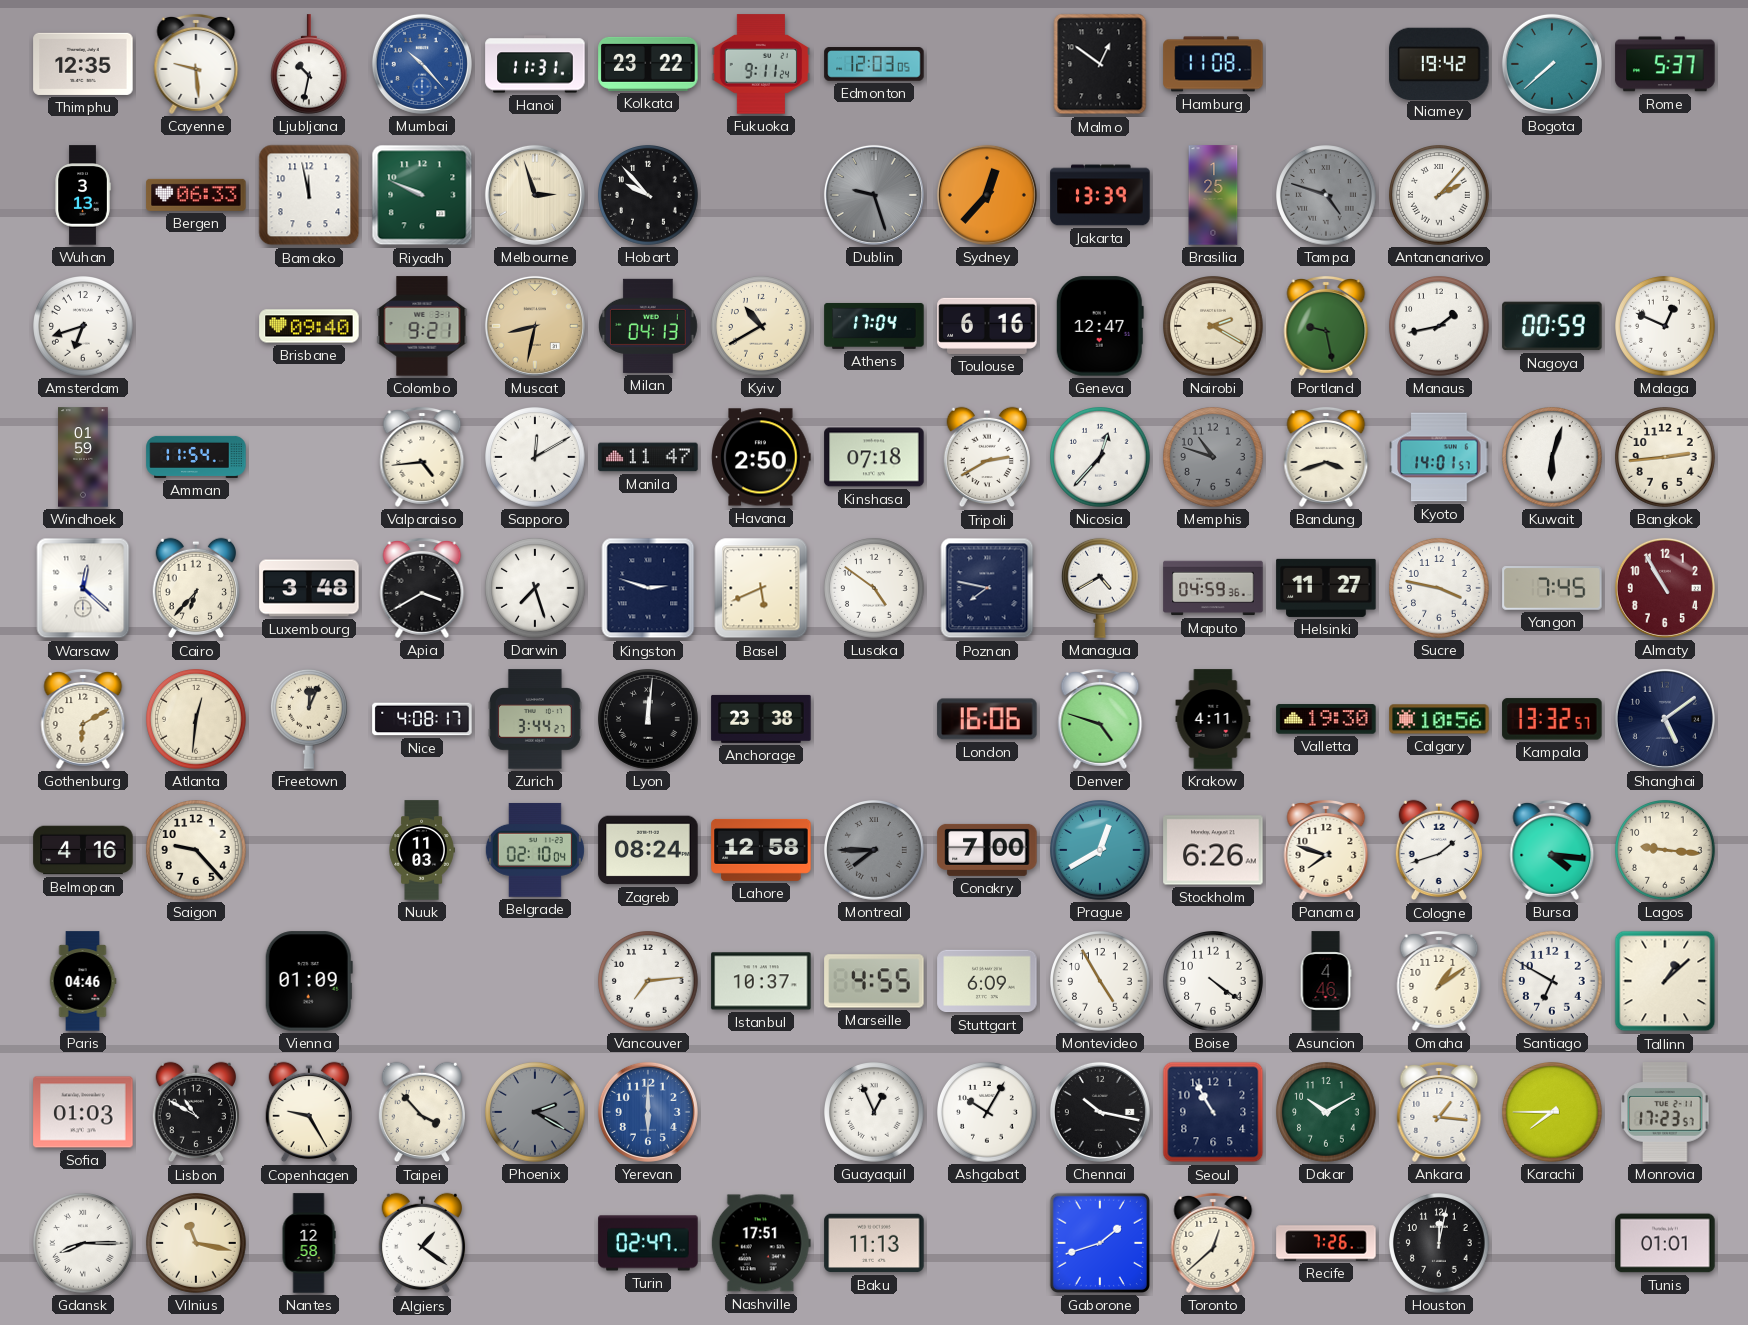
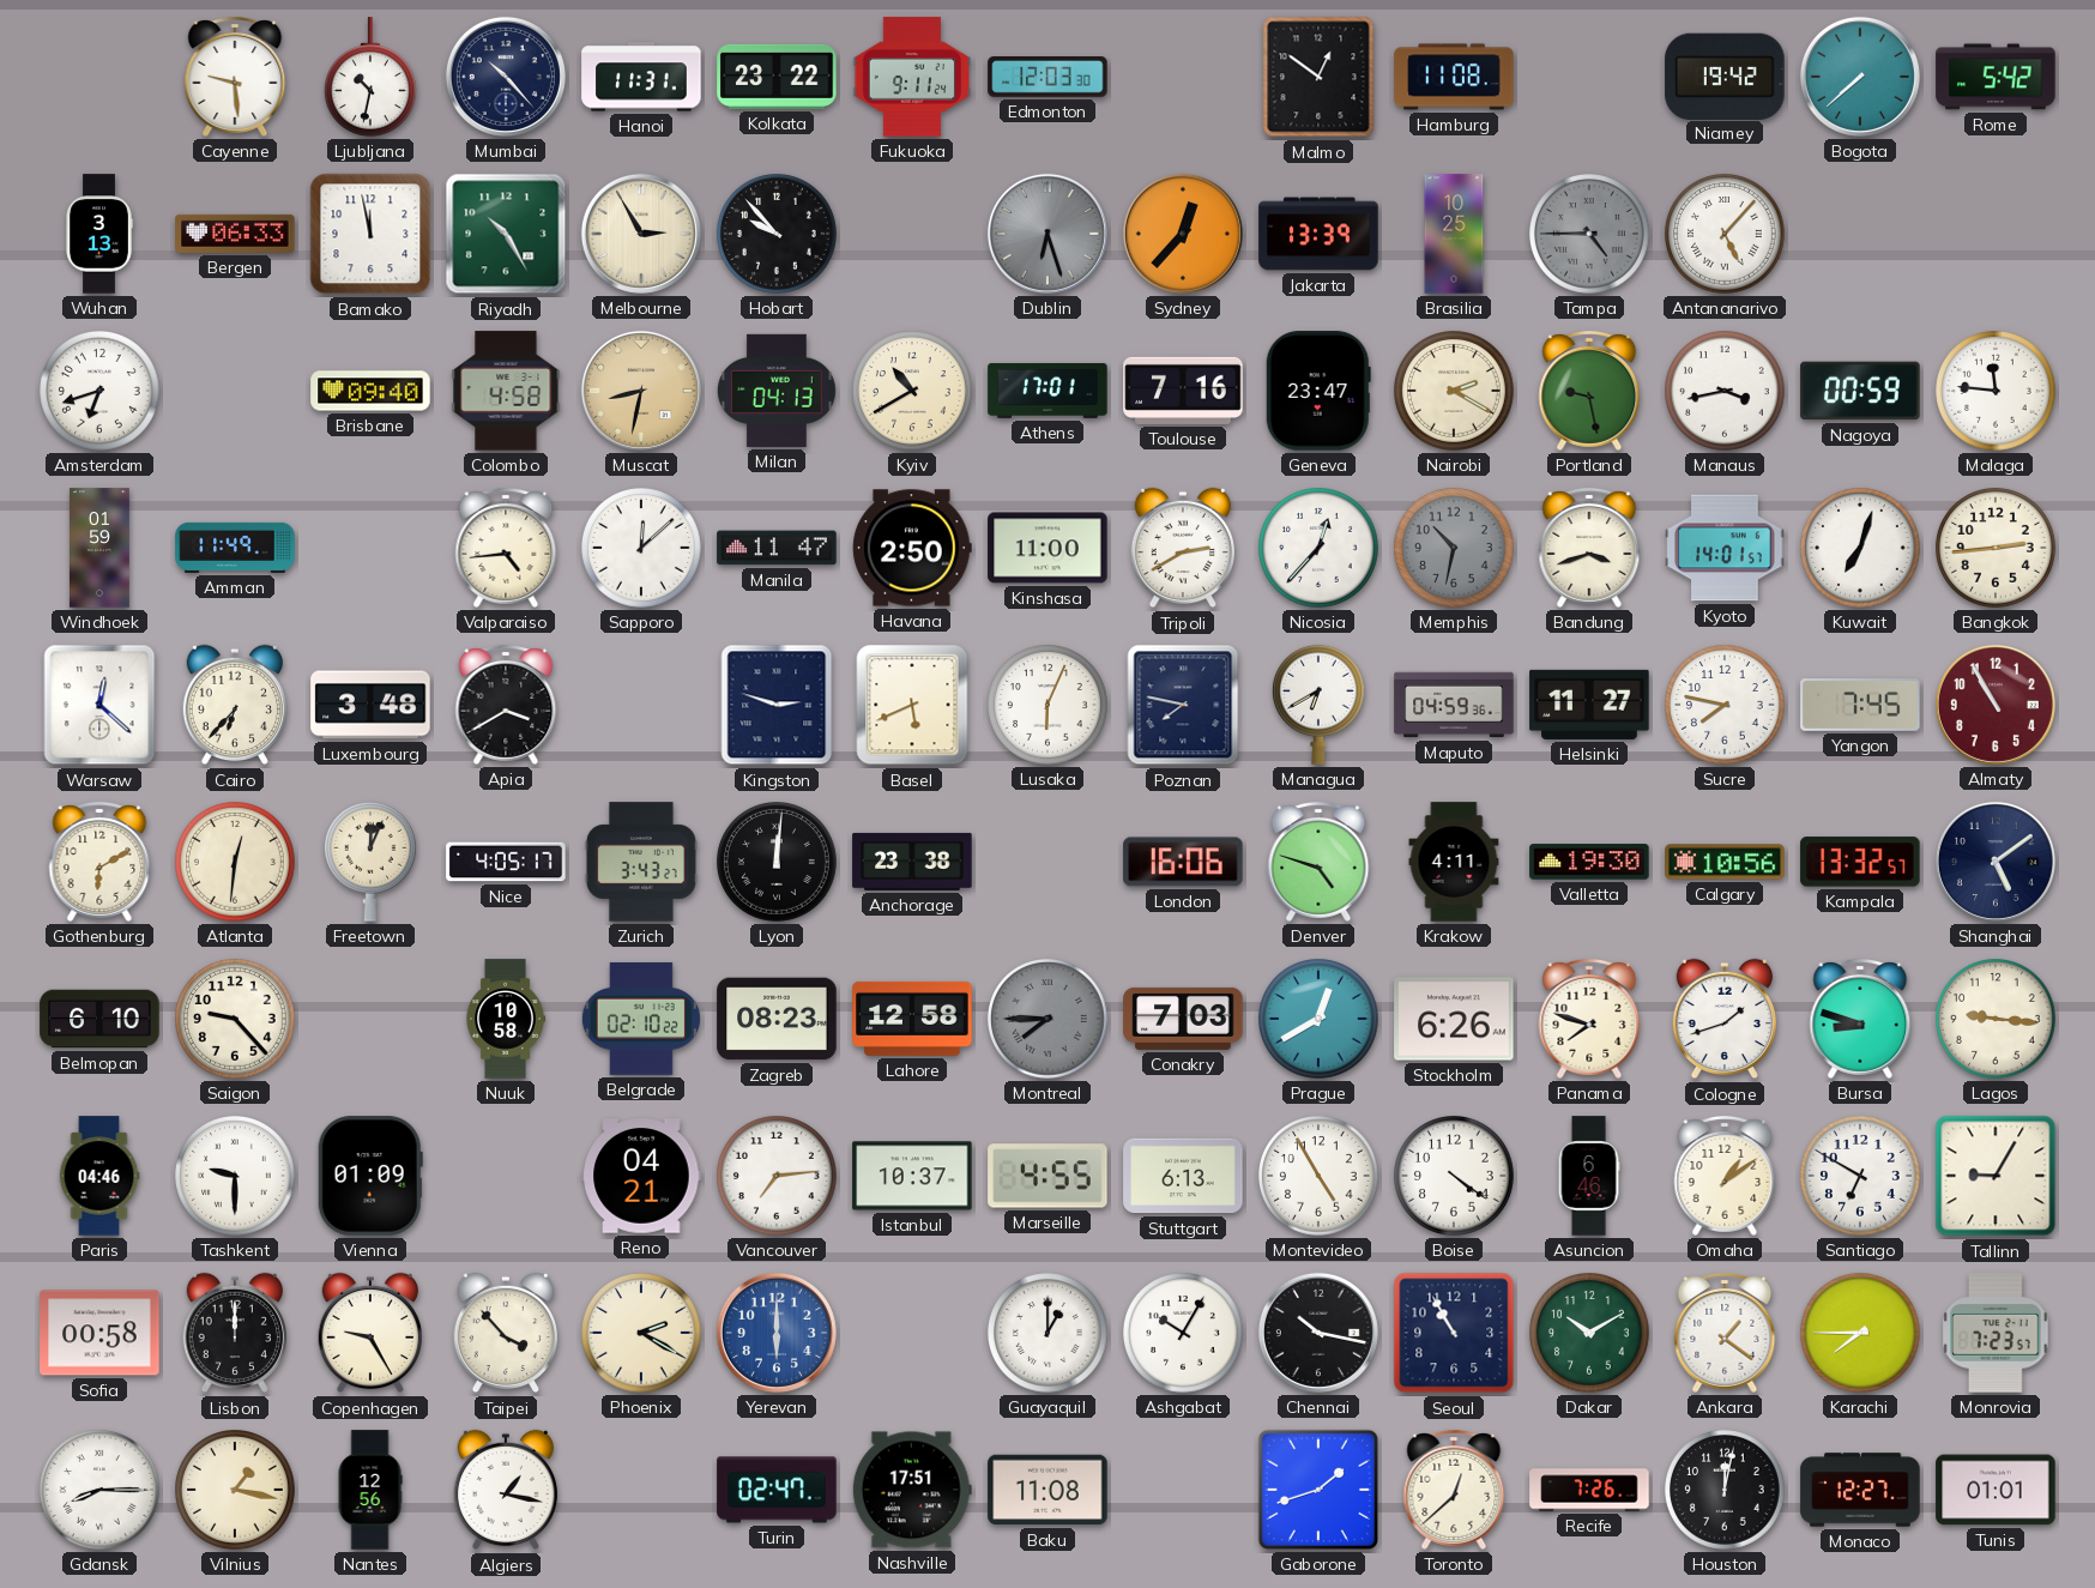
Thimphu: 12:35 -> none (83, 64)
Mumbai dial: blue -> navy (506, 77)
Edmonton: 12:03:05 -> 12:03:30 (1047, 77)
Rome: 5:37 -> 5:42 (1996, 77)
Riyadh: 9:49 -> 10:25 (506, 234)
Melbourne: 2:57 -> 2:55 (641, 234)
Dublin: 9:27 -> 6:27 (1047, 234)
Brasilia: 1:25 -> 10:25 (1454, 234)
Tampa: 4:48 -> 4:45 (1590, 235)
Antananarivo: 2:07 -> 5:07 (1726, 235)
Colombo: 9:21 -> 4:58 (506, 391)
Athens: 17:04 -> 17:01 (1047, 391)
Toulouse: 6:16 -> 7:16 (1183, 391)
Geneva: 12:47 -> 23:47 (1318, 391)
Manaus: 1:43 -> 3:43 (1726, 392)
Malaga: 12:49 -> 11:46 (1997, 392)
Amman: 11:54 -> 11:49 (235, 548)
Sapporo: 12:10 -> 12:08 (642, 549)
Kinshasa: 07:18 -> 11:00 (1047, 548)
Memphis: 10:48 -> 10:32 (1455, 549)
Kuwait: 6:03 -> 7:03 (1861, 549)
Darwin: 7:27 -> none (536, 589)
Lusaka: 4:51 -> 6:04 (1049, 706)
Managua: 4:40 -> 6:40 (1320, 705)
Sucre: 3:47 -> 7:47 (1726, 706)
Nice: 4:08 -> 4:05 (506, 862)
Zurich: 3:44 -> 3:43 (641, 862)
Belmopan: 4:16 -> 6:10 (99, 1019)
Nuuk: 11:03 -> 10:58 (506, 1019)
Belgrade: 02:10:04 -> 02:10:22 (641, 1019)
Zagreb: 08:24 -> 08:23 (777, 1019)
Conakry: 7:00 -> 7:03 (1183, 1019)
Bursa: 4:16 -> 8:48 (1860, 1019)
Tashkent: none -> 9:30 (236, 1177)
Reno: none -> 04:21 (641, 1176)
Stuttgart: 6:09 -> 6:13 (1183, 1176)
Asuncion: 4:46 -> 6:46 (1589, 1176)
Tallinn: 1:08 -> 9:05 (1996, 1176)
Sofia: 01:03 -> 00:58 (99, 1333)
Lisbon: 10:50 -> 12:00 (234, 1333)
Phoenix dial: grey -> cream (642, 1334)
Guayaquil: 12:56 -> 1:00 (1049, 1334)
Ankara: 1:16 -> 1:21 (1725, 1333)
Monrovia: 17:23 -> 7:23 (1996, 1333)
Vilnius: 11:17 -> 1:17 (236, 1491)
Nantes: 12:58 -> 12:56 (370, 1490)
Algiers: 1:21 -> 1:17 (505, 1490)
Baku: 11:13 -> 11:08 (1047, 1490)
Monaco: none -> 12:27 (1860, 1490)
